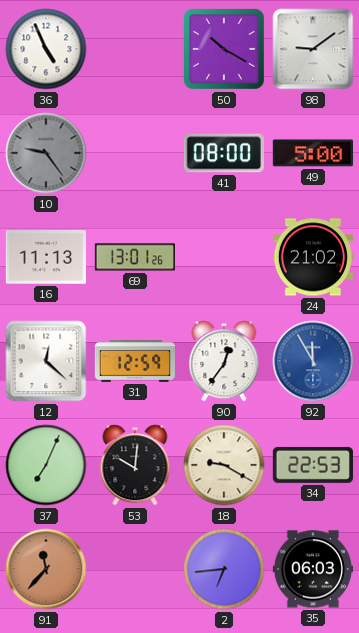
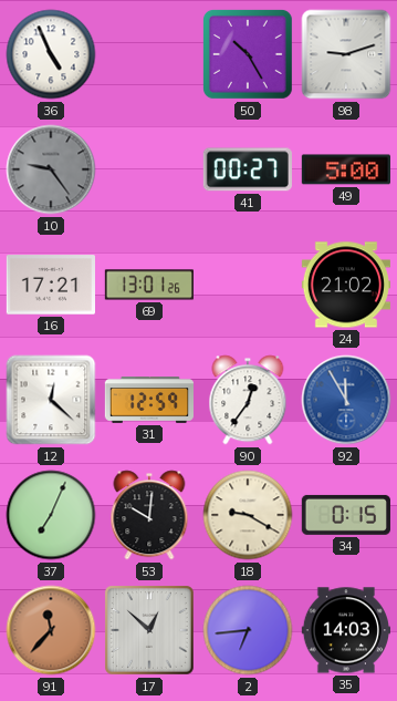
50: 10:20 -> 10:25 (248, 54)
98: 9:09 -> 9:12 (346, 54)
41: 08:00 -> 00:27 (248, 169)
16: 11:13 -> 17:21 (50, 285)
34: 22:53 -> 0:15 (346, 515)
17: none -> 12:52 (150, 631)
35: 06:03 -> 14:03 (345, 630)
